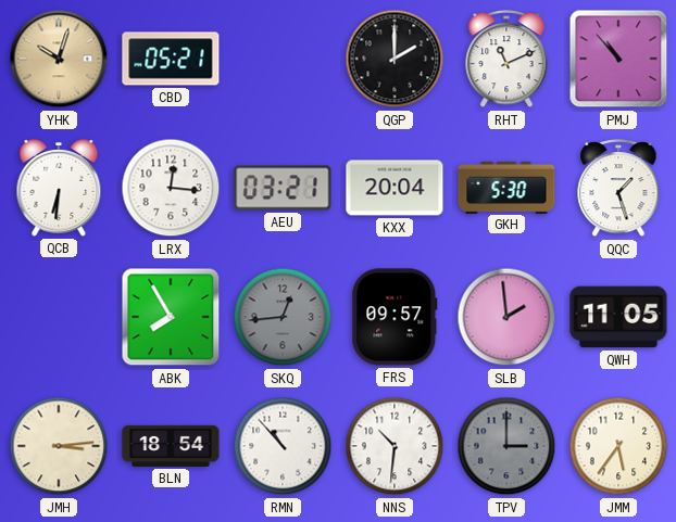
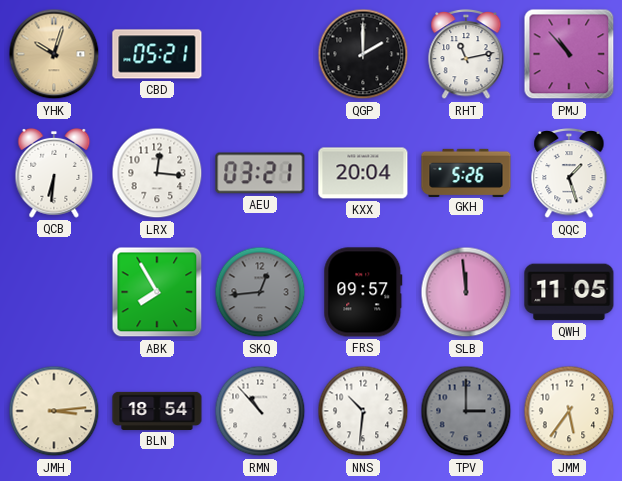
RHT: 11:11 -> 11:13 (466, 54)
GKH: 5:30 -> 5:26 (466, 172)
SLB: 1:59 -> 11:59 (466, 292)
